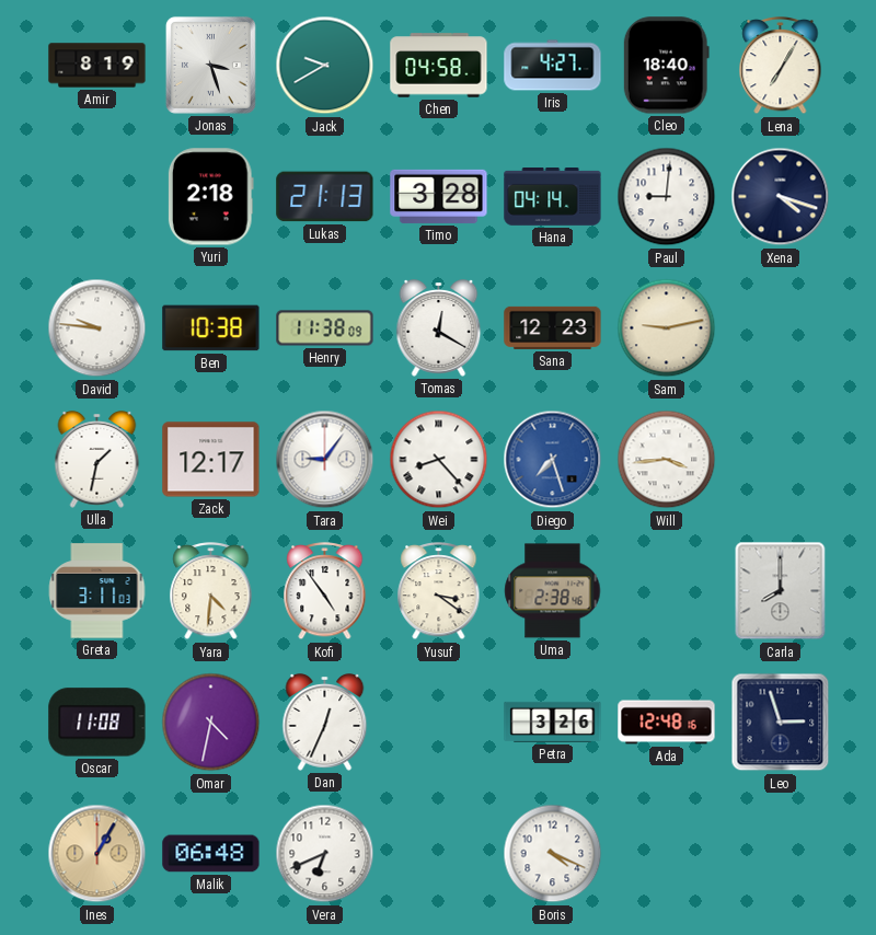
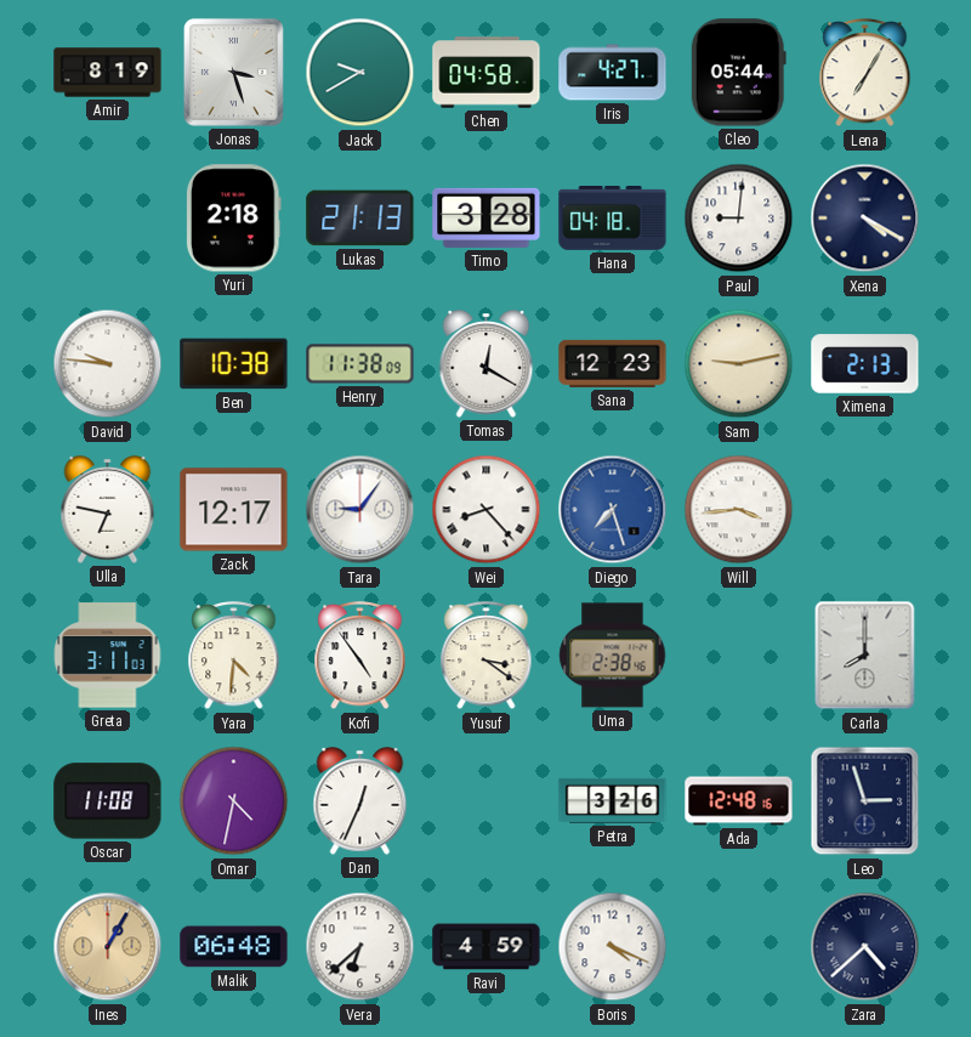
Cleo: 18:40 -> 05:44 (738, 73)
Hana: 04:14 -> 04:18 (613, 219)
Xena: 4:18 -> 4:20 (865, 219)
Ximena: none -> 2:13 (865, 364)
Ulla: 1:32 -> 6:47 (108, 510)
Vera: 6:41 -> 6:38 (360, 947)
Ravi: none -> 4:59 (487, 947)
Zara: none -> 4:38 (865, 947)
